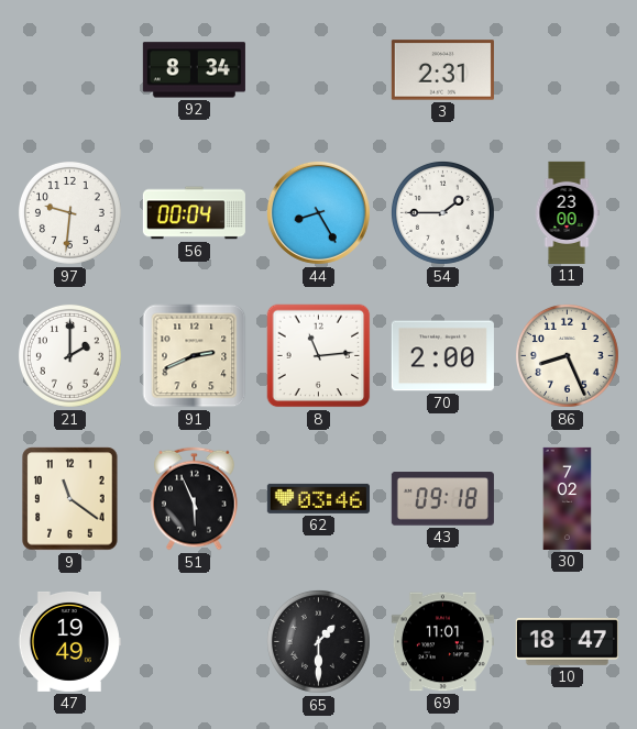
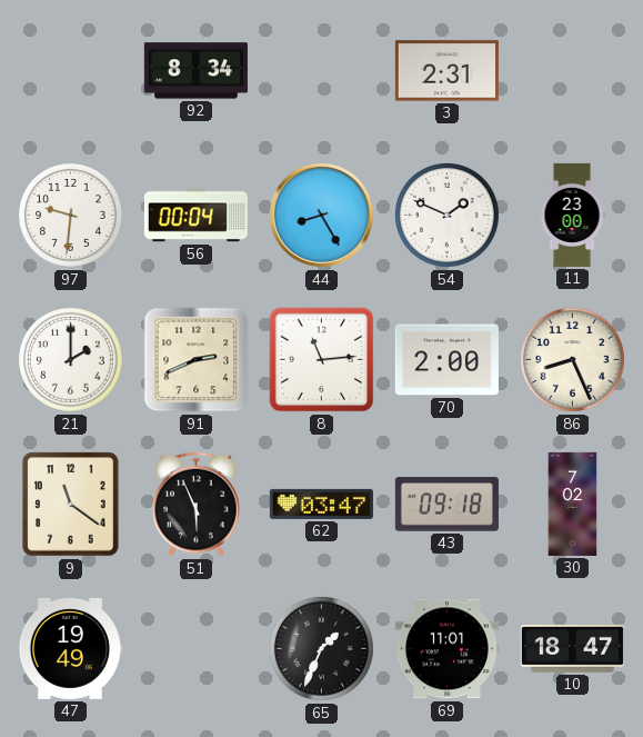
54: 1:45 -> 1:49 (446, 215)
62: 03:46 -> 03:47 (321, 504)
65: 1:30 -> 1:34 (321, 648)
